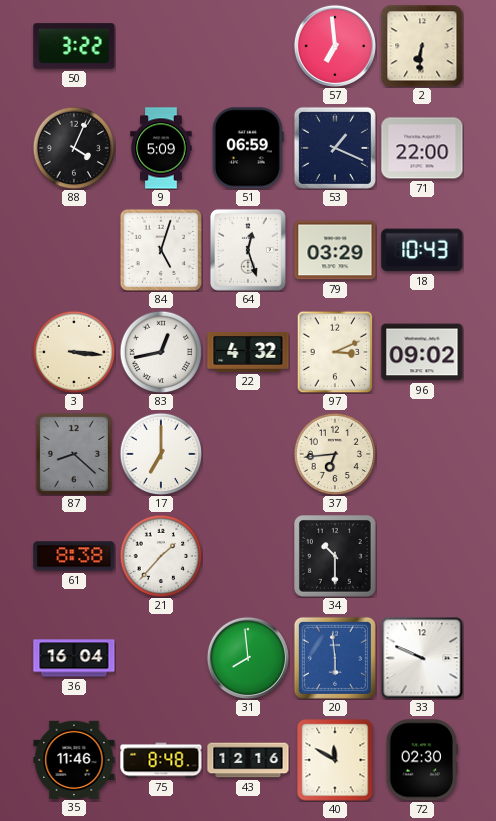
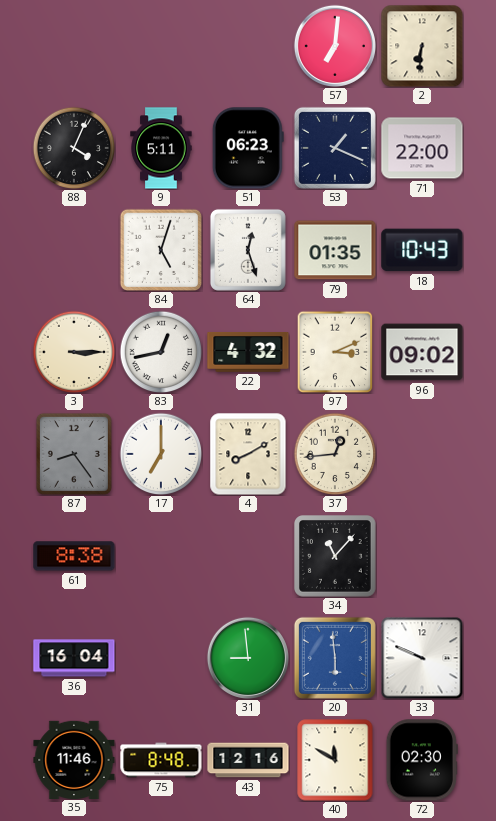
50: 3:22 -> none (74, 46)
57: 6:59 -> 7:01 (335, 46)
9: 5:09 -> 5:11 (161, 148)
51: 06:59 -> 06:23 (248, 148)
79: 03:29 -> 01:35 (335, 250)
3: 3:16 -> 3:15 (74, 352)
87: 8:22 -> 8:24 (74, 454)
4: none -> 8:10 (248, 454)
37: 6:44 -> 12:44 (335, 454)
21: 1:37 -> none (161, 556)
34: 10:30 -> 11:07 (336, 557)
31: 7:59 -> 8:59 (248, 658)
